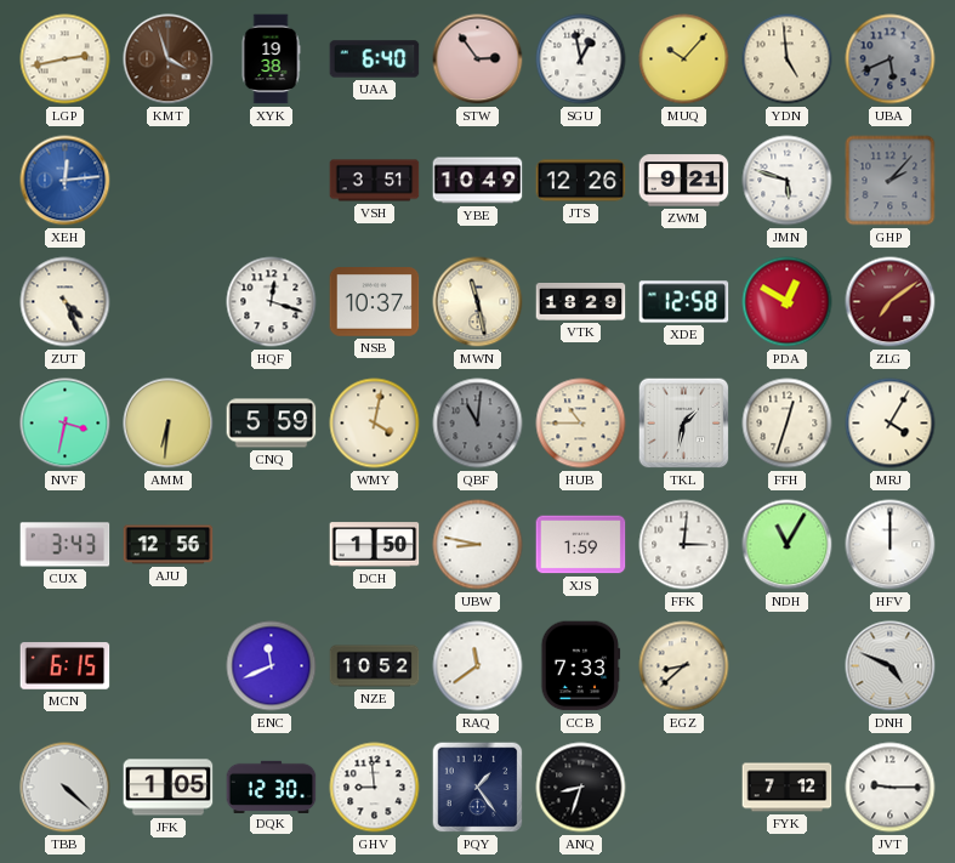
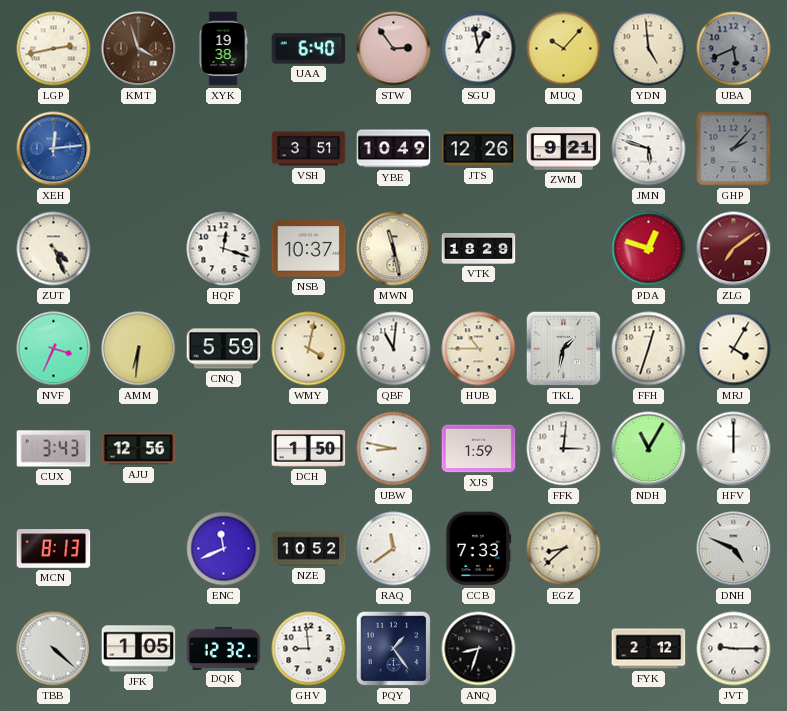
XDE: 12:58 -> none (684, 302)
PDA: 12:50 -> 12:48 (649, 249)
NVF: 3:32 -> 3:34 (54, 349)
QBF dial: grey -> white (394, 349)
MCN: 6:15 -> 8:13 (54, 549)
DQK: 12:30 -> 12:32 (224, 648)
FYK: 7:12 -> 2:12 (649, 649)
